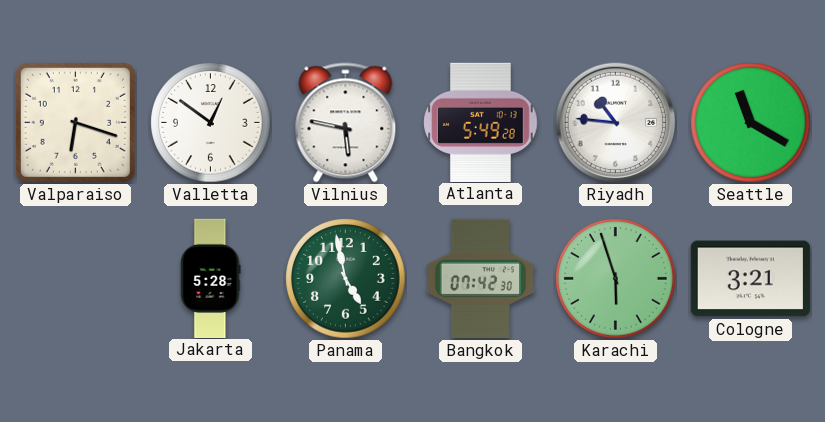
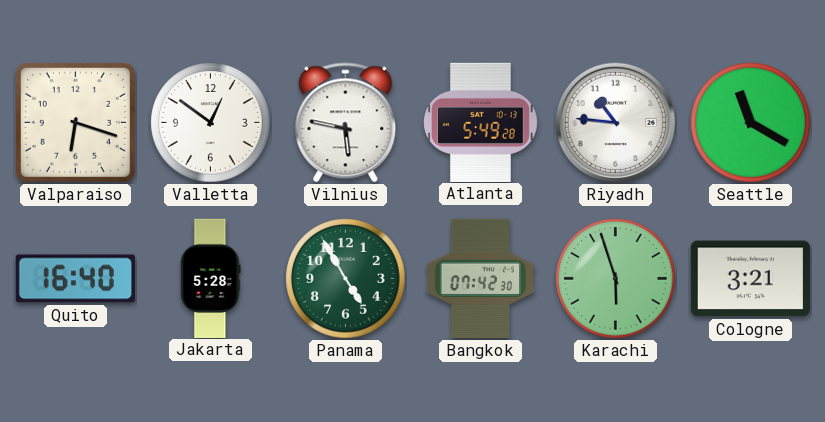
Quito: none -> 16:40 (75, 279)
Panama: 4:58 -> 4:55 (346, 279)
